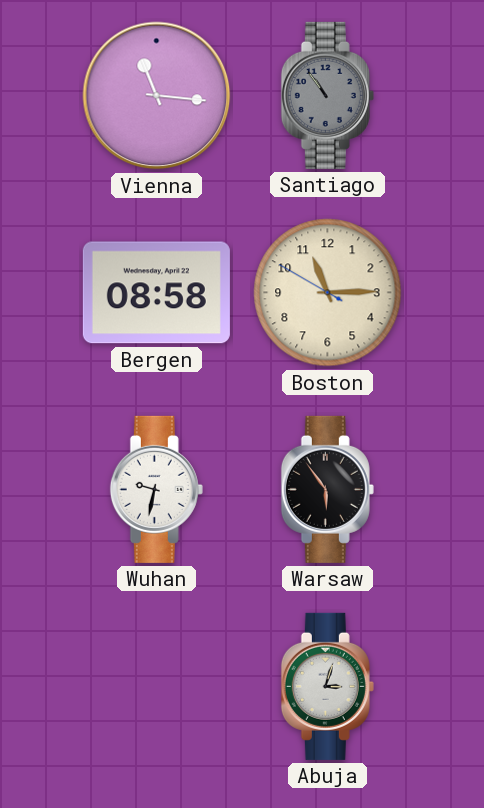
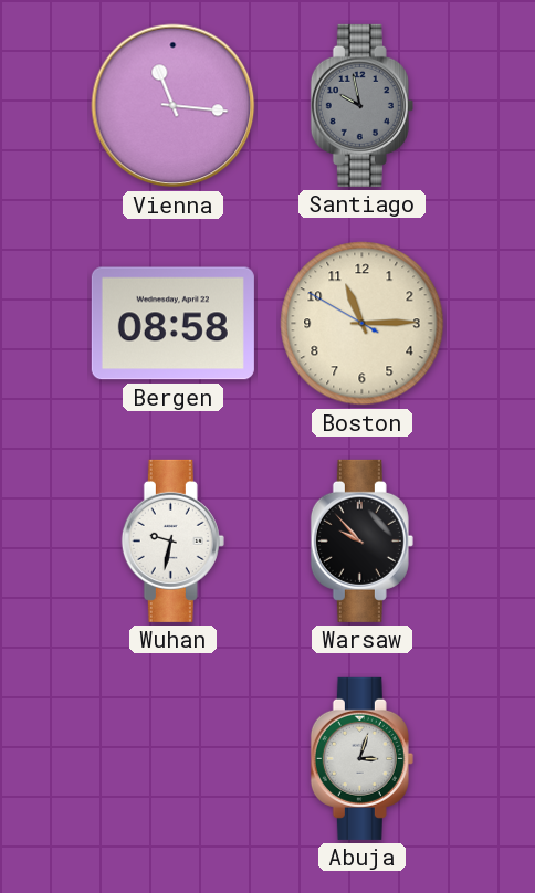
Santiago: 10:54 -> 9:58 (361, 105)
Warsaw: 5:54 -> 9:53 (361, 540)
